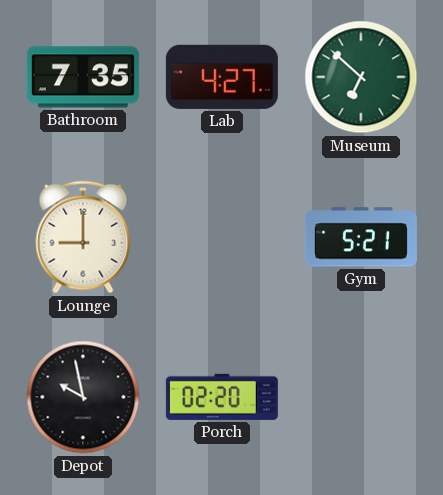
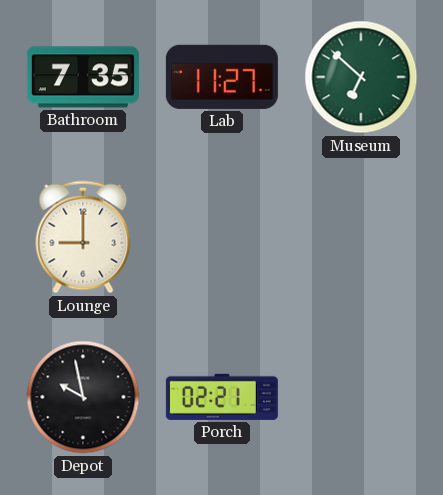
Lab: 4:27 -> 11:27 (222, 77)
Gym: 5:21 -> none (361, 237)
Porch: 02:20 -> 02:21 (222, 397)
